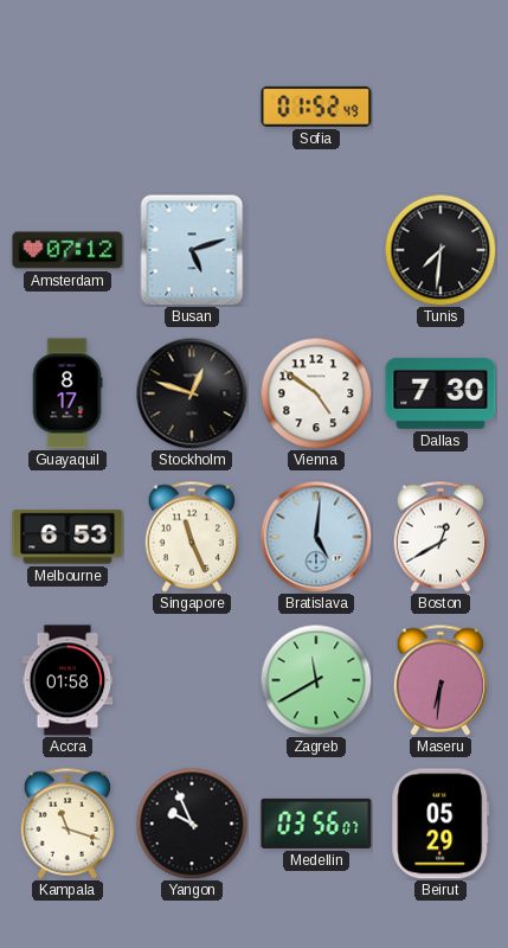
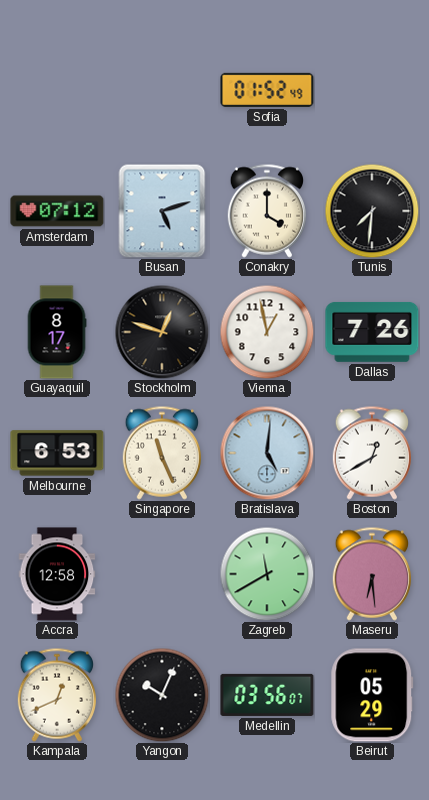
Conakry: none -> 4:00 (266, 211)
Vienna: 4:51 -> 12:58 (267, 332)
Dallas: 7:30 -> 7:26 (372, 332)
Accra: 01:58 -> 12:58 (57, 574)
Maseru: 6:31 -> 6:29 (371, 574)
Kampala: 11:18 -> 12:41 (56, 695)
Yangon: 9:56 -> 10:04 (162, 695)
